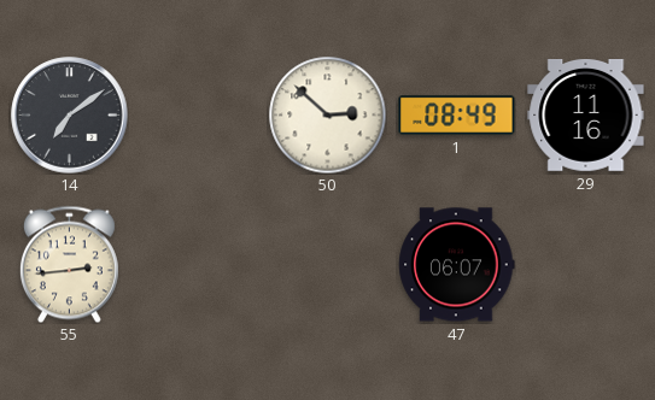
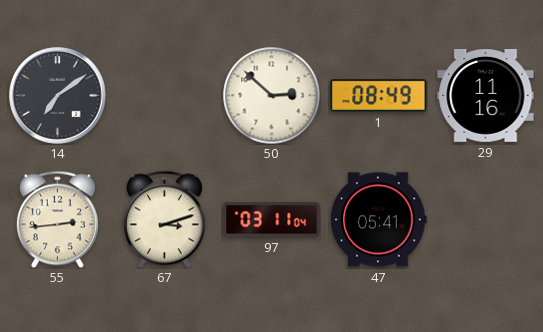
67: none -> 3:12 (164, 219)
97: none -> 03:11 (272, 220)
47: 06:07 -> 05:41 (379, 220)
